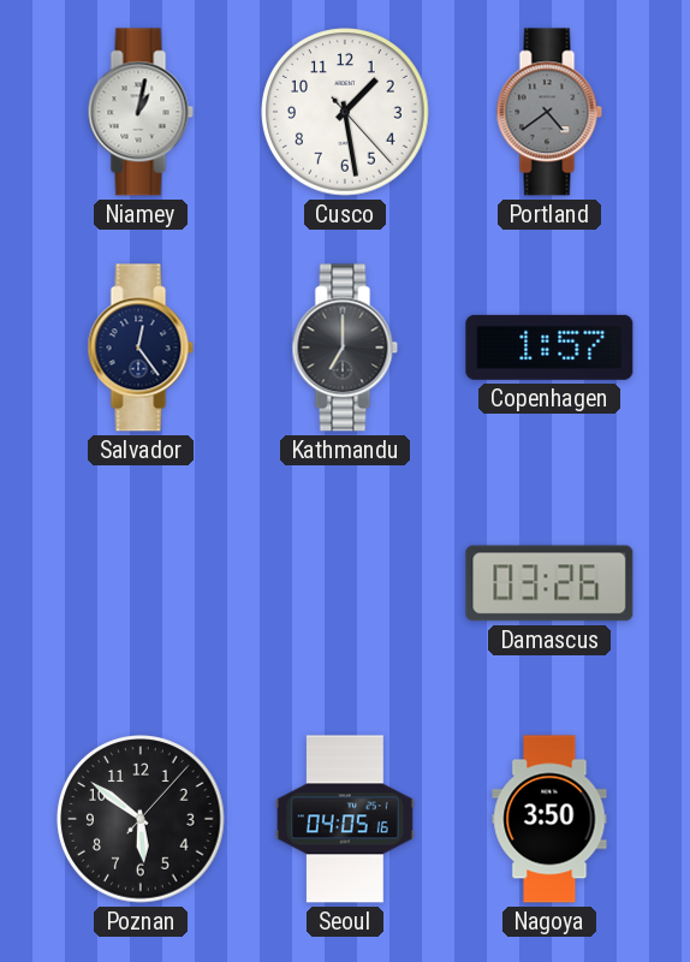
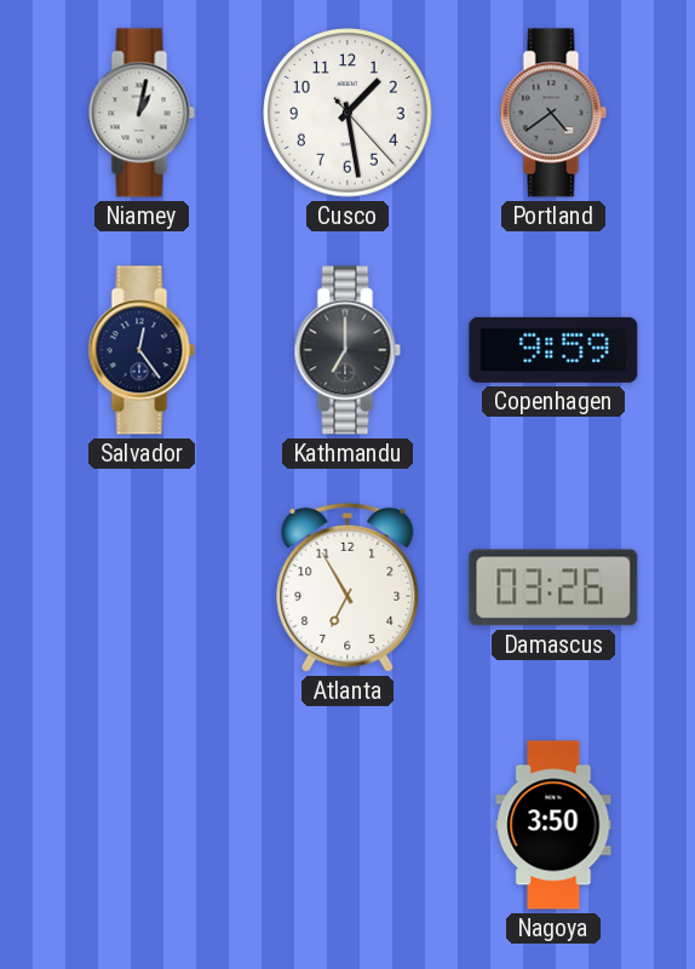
Copenhagen: 1:57 -> 9:59 (553, 350)
Atlanta: none -> 6:55 (347, 587)
Poznan: 5:51 -> none (141, 819)
Seoul: 04:05 -> none (345, 819)
